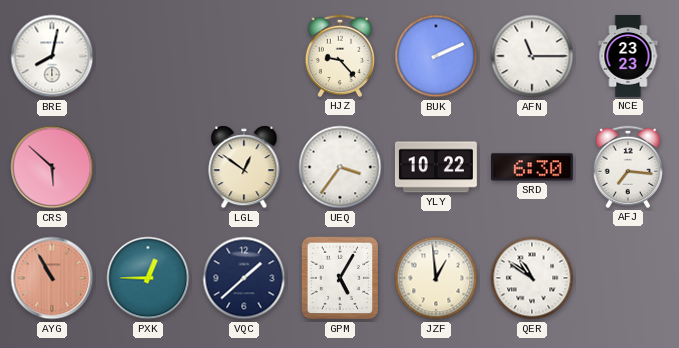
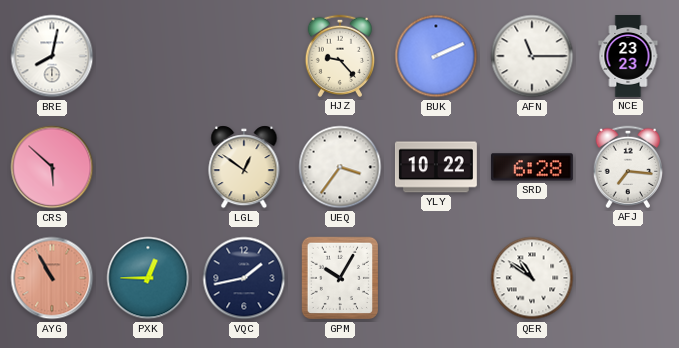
SRD: 6:30 -> 6:28 (532, 167)
VQC: 1:38 -> 1:43 (244, 278)
GPM: 5:05 -> 10:05 (340, 278)
JZF: 12:59 -> none (436, 278)
